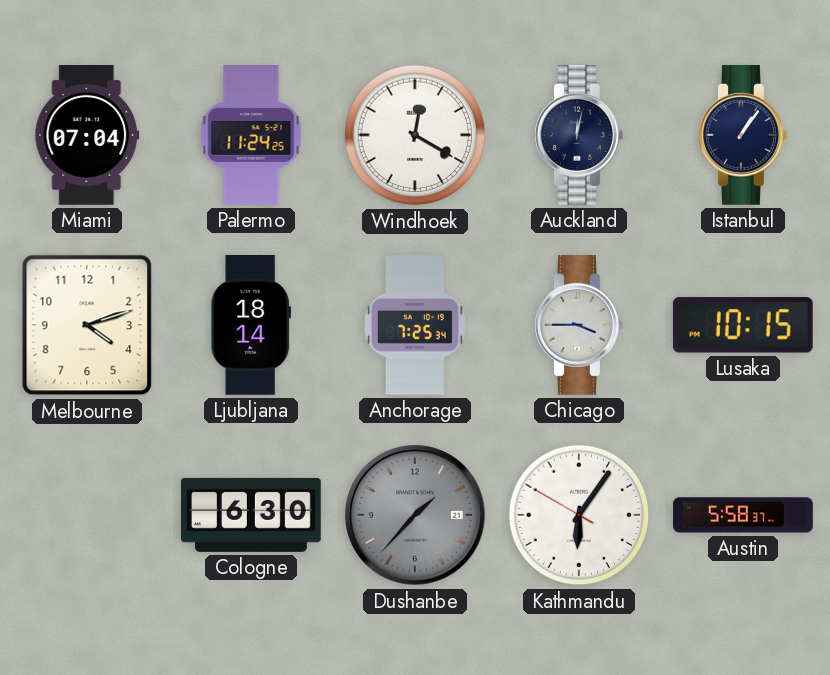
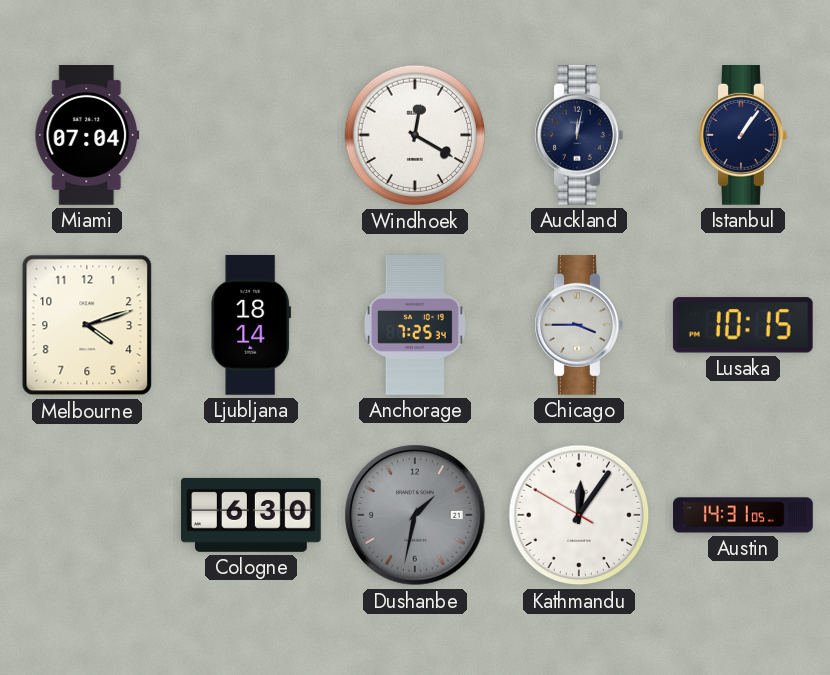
Palermo: 11:24 -> none (251, 135)
Dushanbe: 1:37 -> 1:32 (415, 515)
Kathmandu: 6:05 -> 12:05 (579, 515)
Austin: 5:58 -> 14:31 (743, 515)
